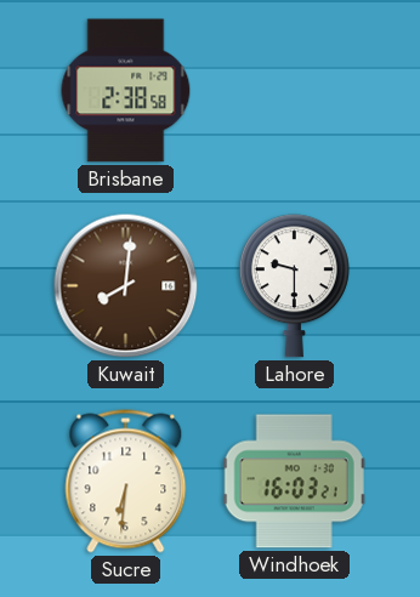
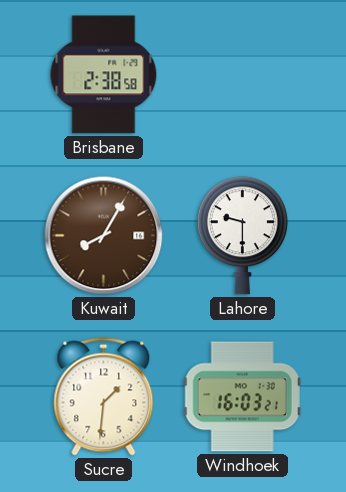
Kuwait: 8:01 -> 8:05 (104, 236)
Sucre: 6:31 -> 1:31 (104, 397)
